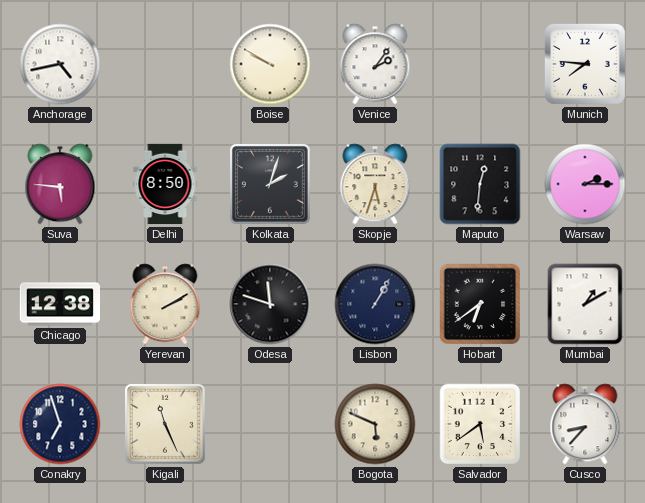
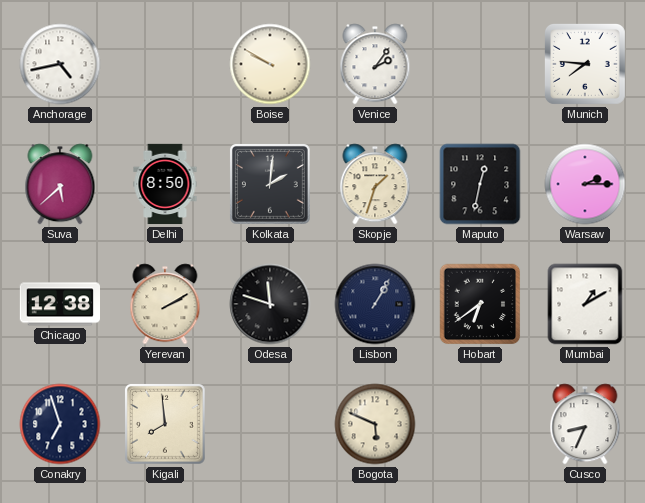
Suva: 5:46 -> 5:38 (60, 184)
Kolkata: 2:03 -> 2:01 (270, 184)
Skopje: 5:33 -> 1:33 (375, 184)
Maputo: 12:31 -> 12:32 (480, 184)
Kigali: 11:26 -> 7:59 (165, 424)
Salvador: 5:39 -> none (480, 424)
Cusco: 8:37 -> 8:34 (585, 424)
